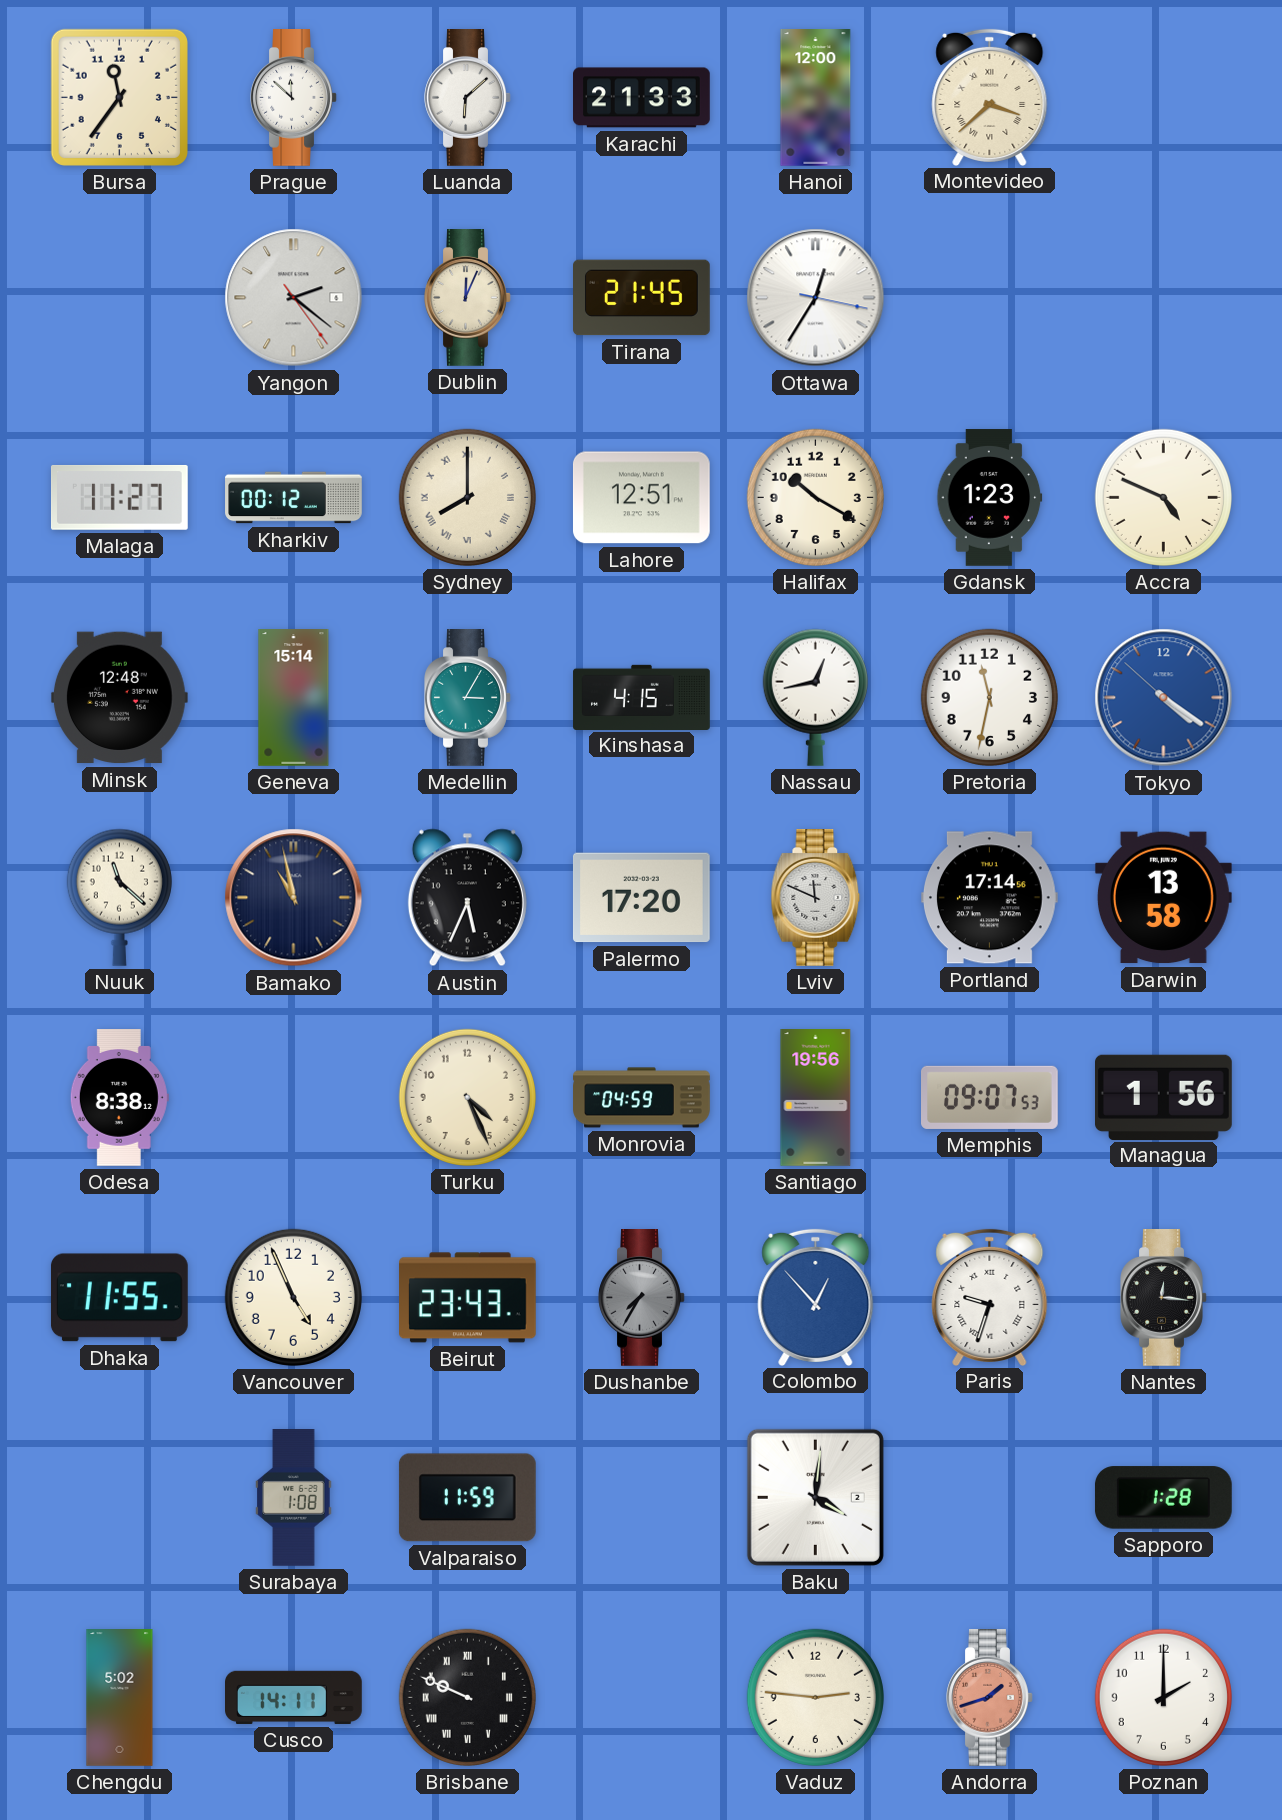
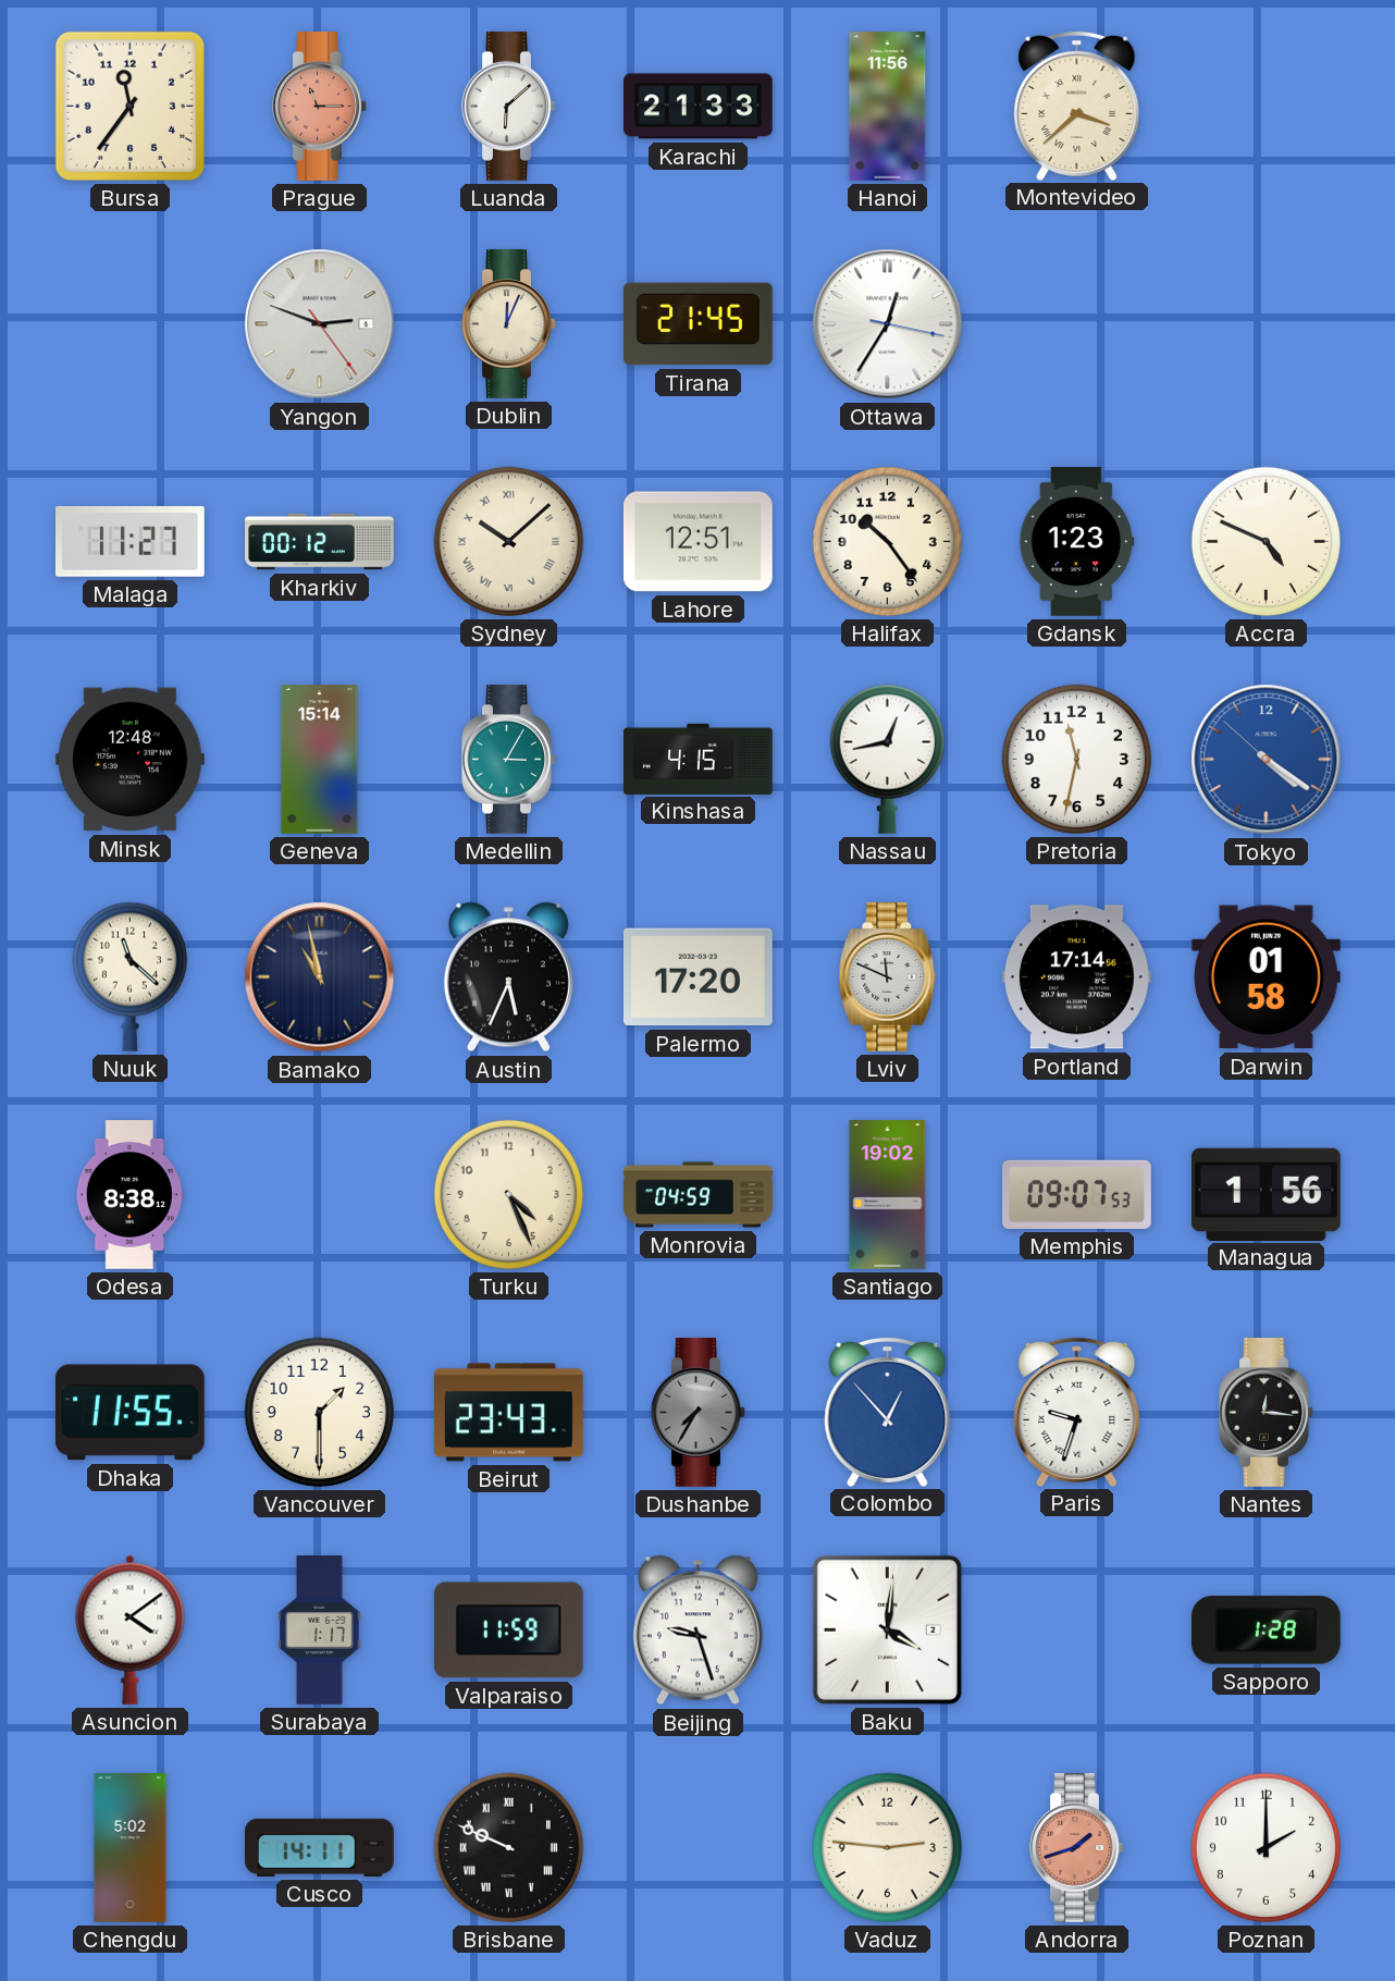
Prague: 11:52 -> 11:15 (320, 107)
Prague dial: white -> salmon (320, 107)
Hanoi: 12:00 -> 11:56 (888, 107)
Yangon: 2:21 -> 2:48 (320, 324)
Sydney: 8:00 -> 10:08 (508, 541)
Halifax: 10:20 -> 10:24 (887, 541)
Darwin: 13:58 -> 01:58 (1266, 977)
Santiago: 19:56 -> 19:02 (888, 1195)
Vancouver: 4:56 -> 1:30 (319, 1412)
Asuncion: none -> 4:09 (131, 1629)
Surabaya: 1:08 -> 1:17 (320, 1631)
Beijing: none -> 9:27 (697, 1631)
